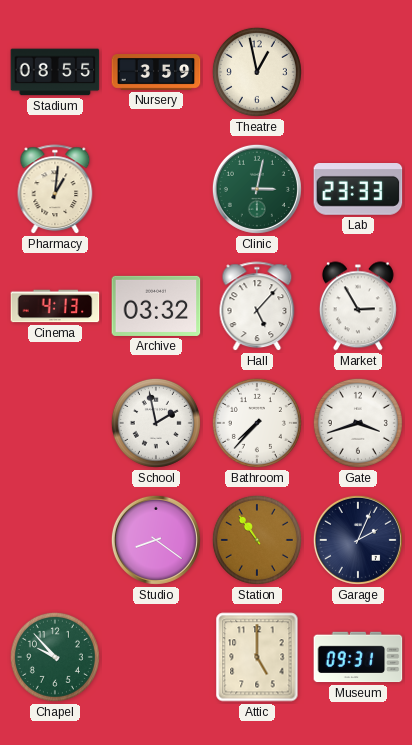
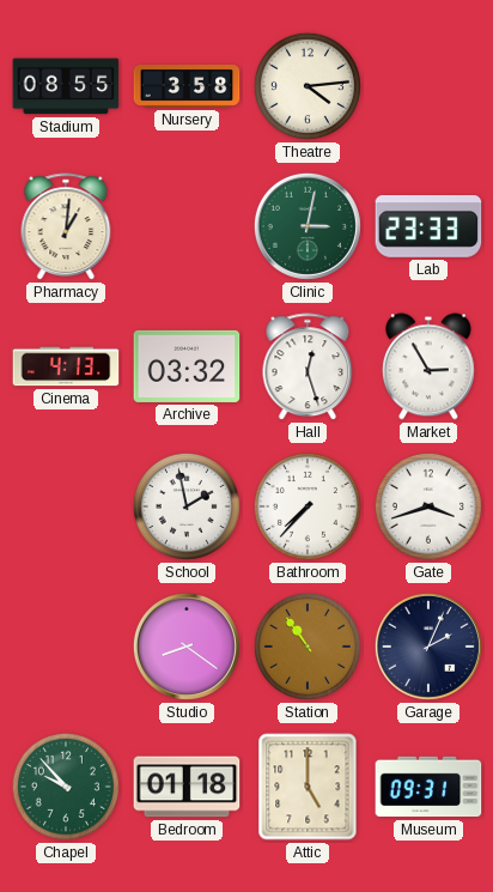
Nursery: 3:59 -> 3:58 (187, 87)
Theatre: 12:58 -> 4:14 (308, 86)
Hall: 5:07 -> 12:27 (308, 368)
Bedroom: none -> 01:18 (187, 787)
